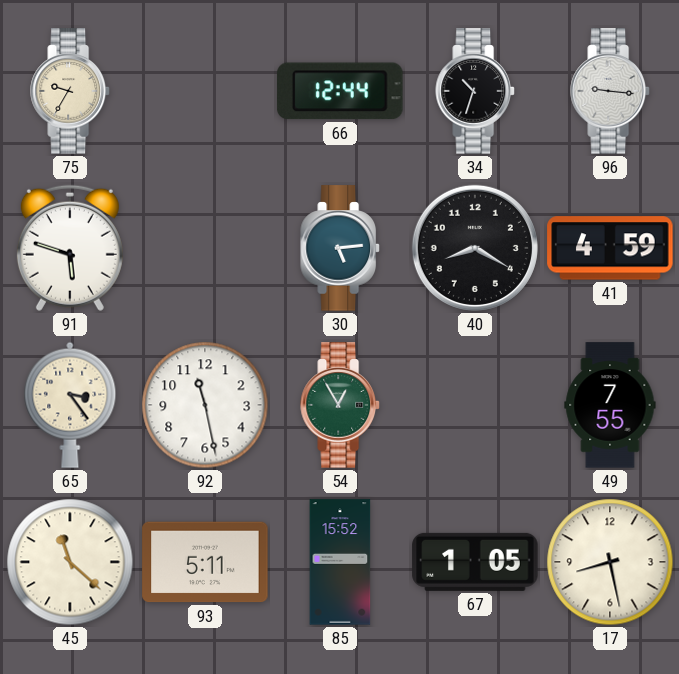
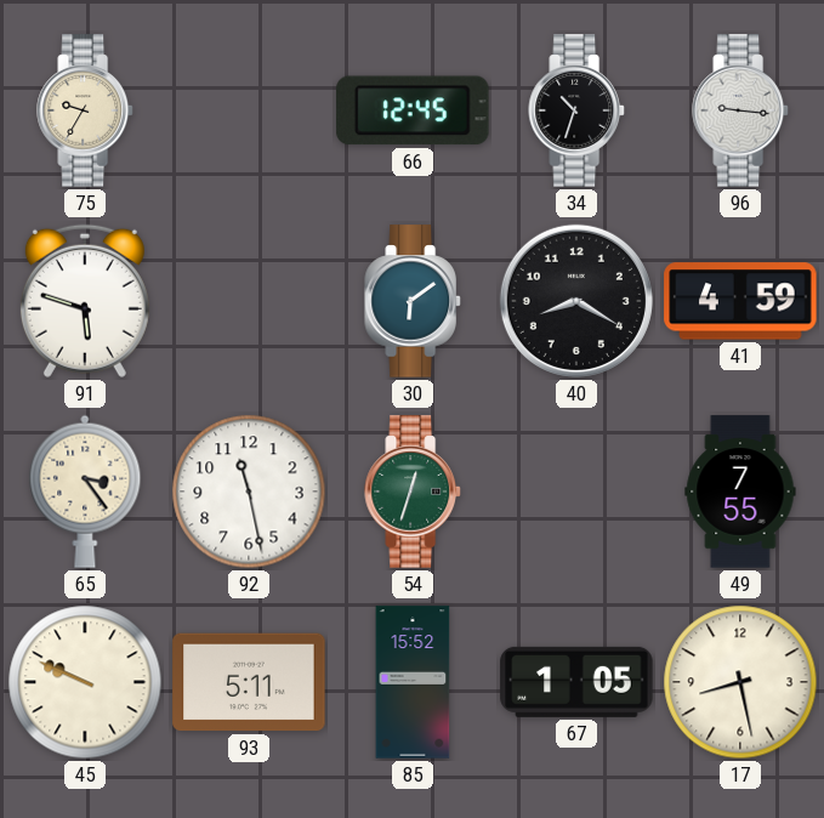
66: 12:44 -> 12:45 (413, 110)
30: 5:14 -> 6:09 (413, 301)
54: 12:55 -> 12:33 (413, 492)
45: 11:22 -> 9:49 (85, 682)
